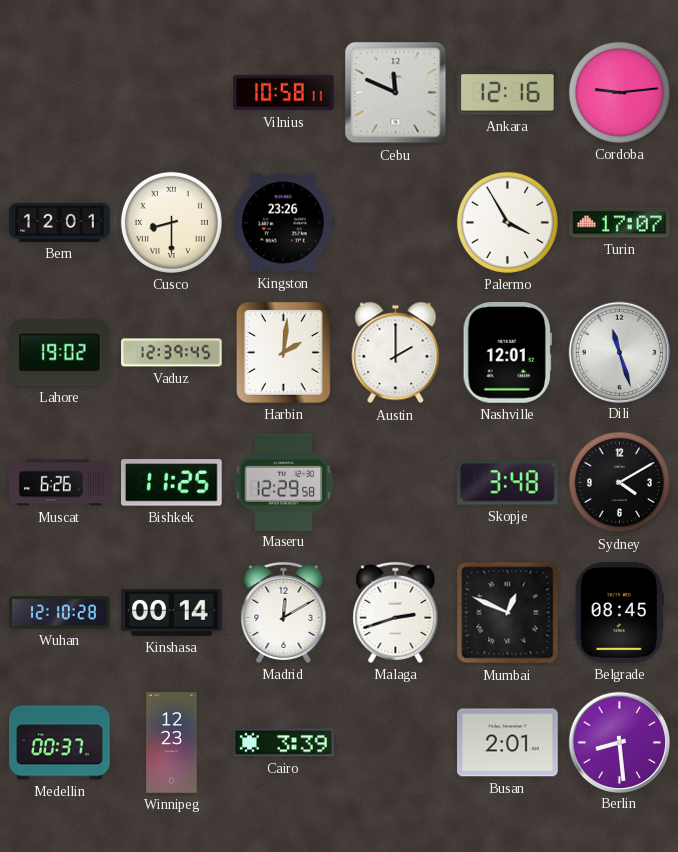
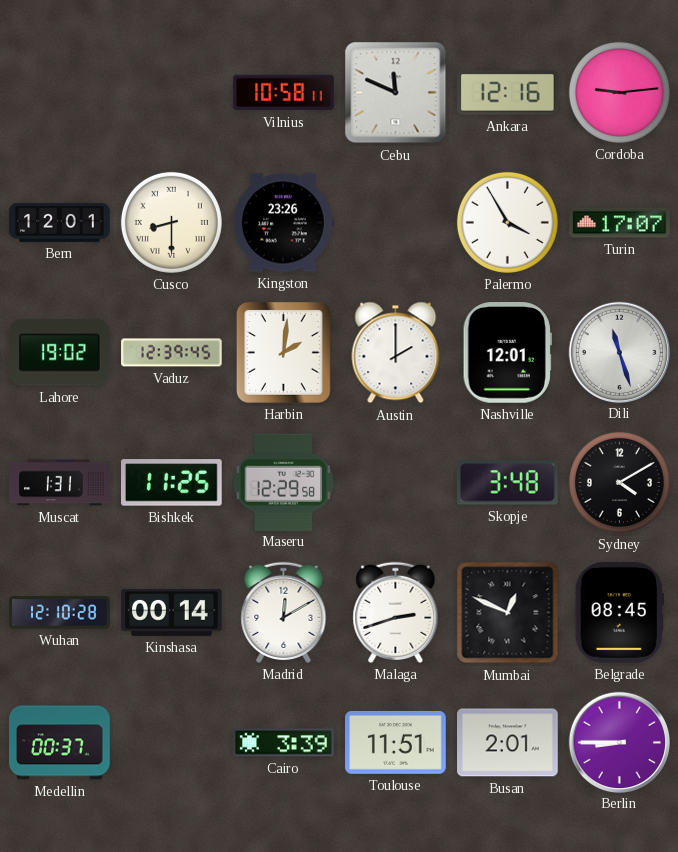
Muscat: 6:26 -> 1:31 (60, 483)
Winnipeg: 12:23 -> none (172, 743)
Toulouse: none -> 11:51 (396, 742)
Berlin: 8:29 -> 8:45 (619, 742)
